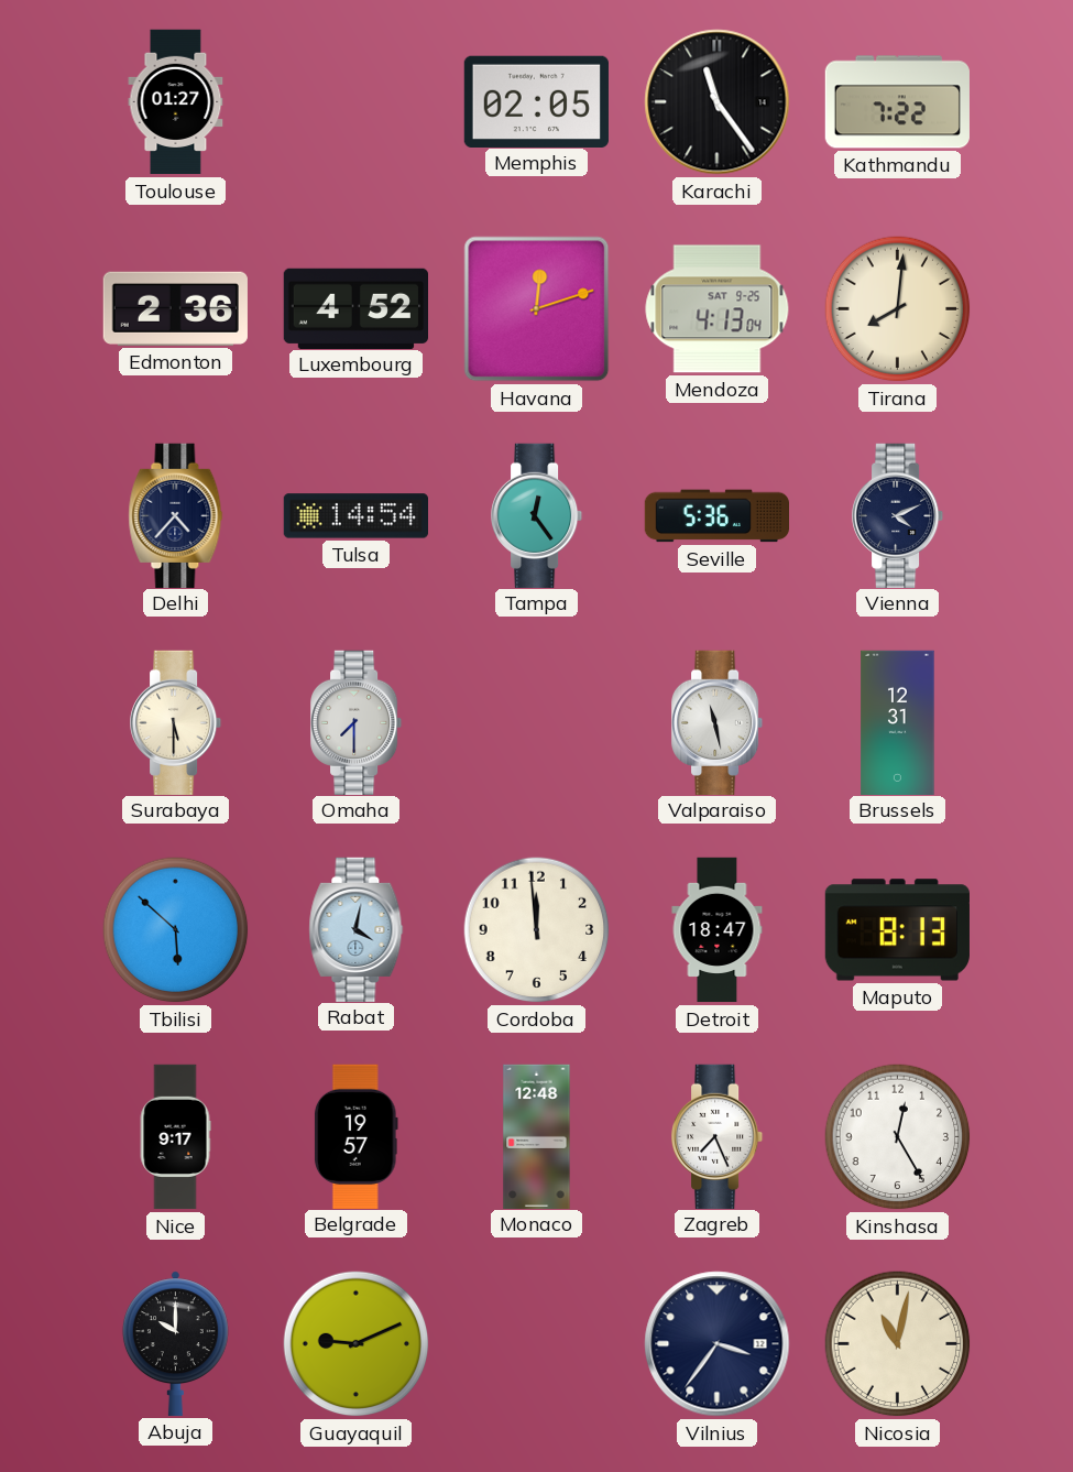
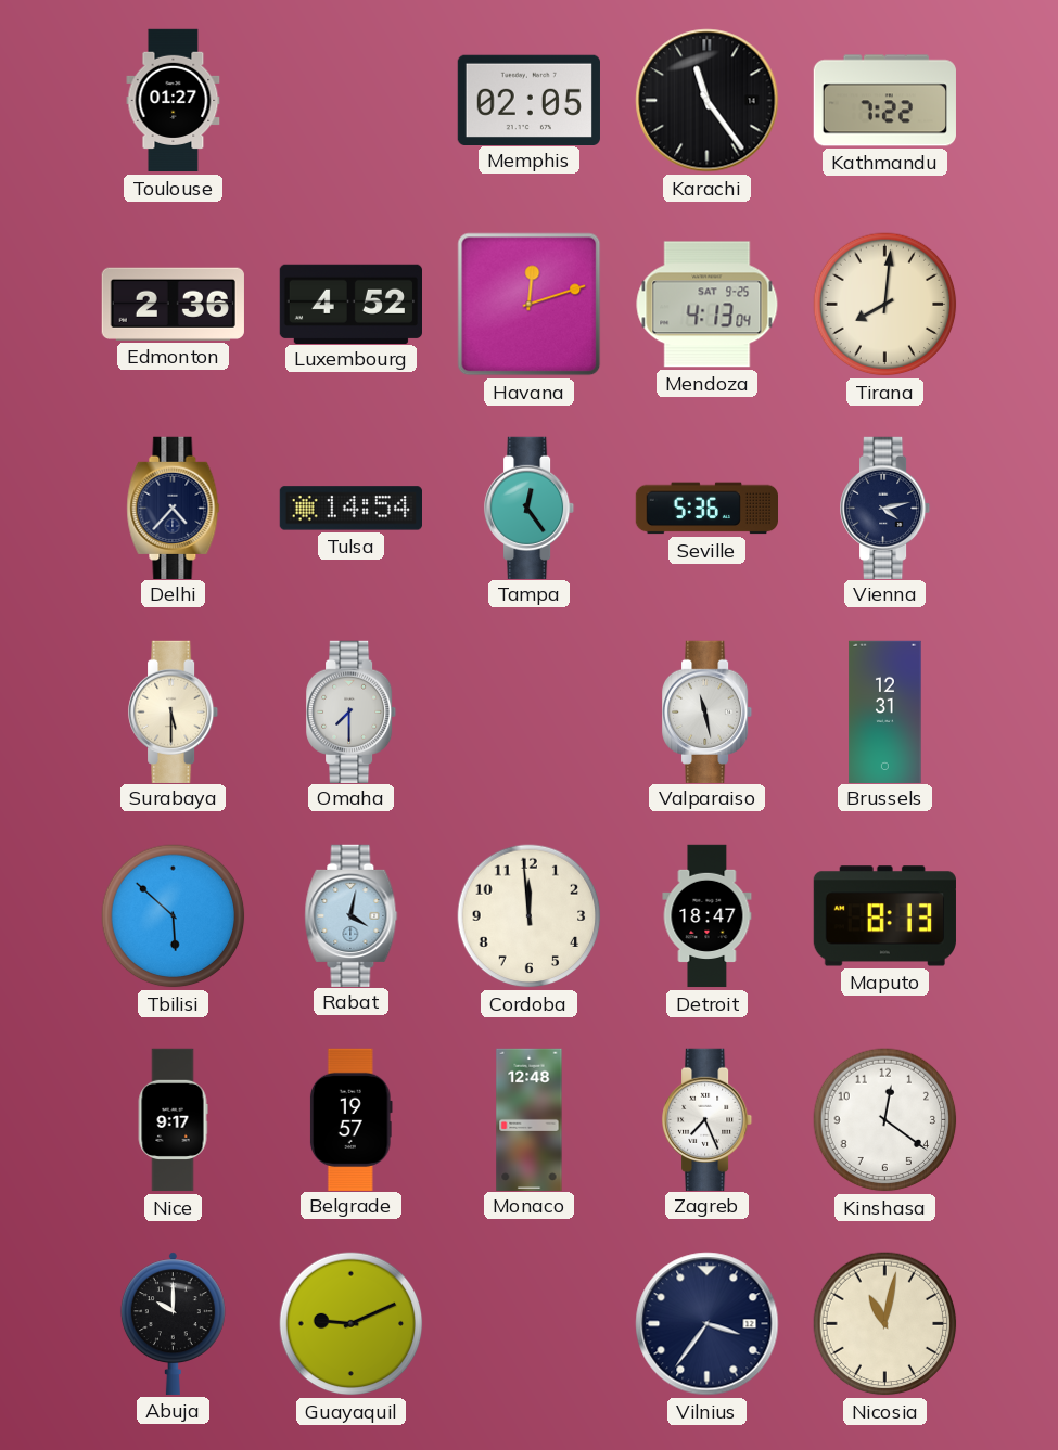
Vienna: 4:11 -> 4:13 (887, 508)
Kinshasa: 12:25 -> 12:21 (885, 1120)
